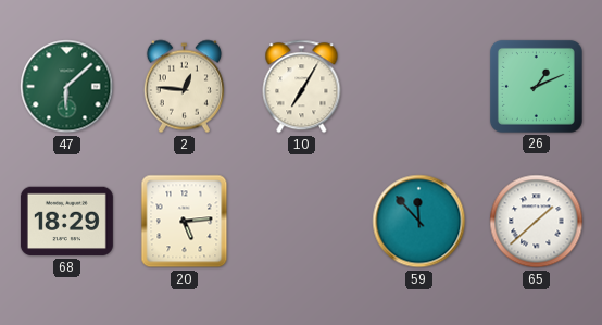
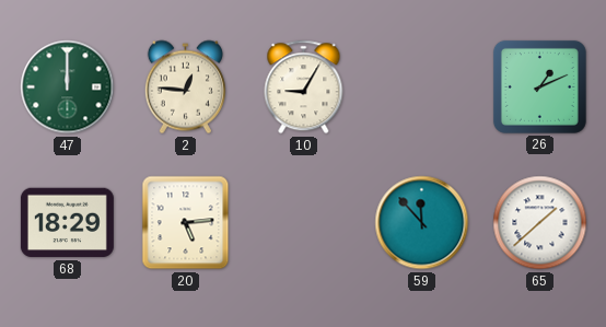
47: 6:08 -> 12:00 (68, 87)
10: 7:05 -> 9:05 (304, 87)
